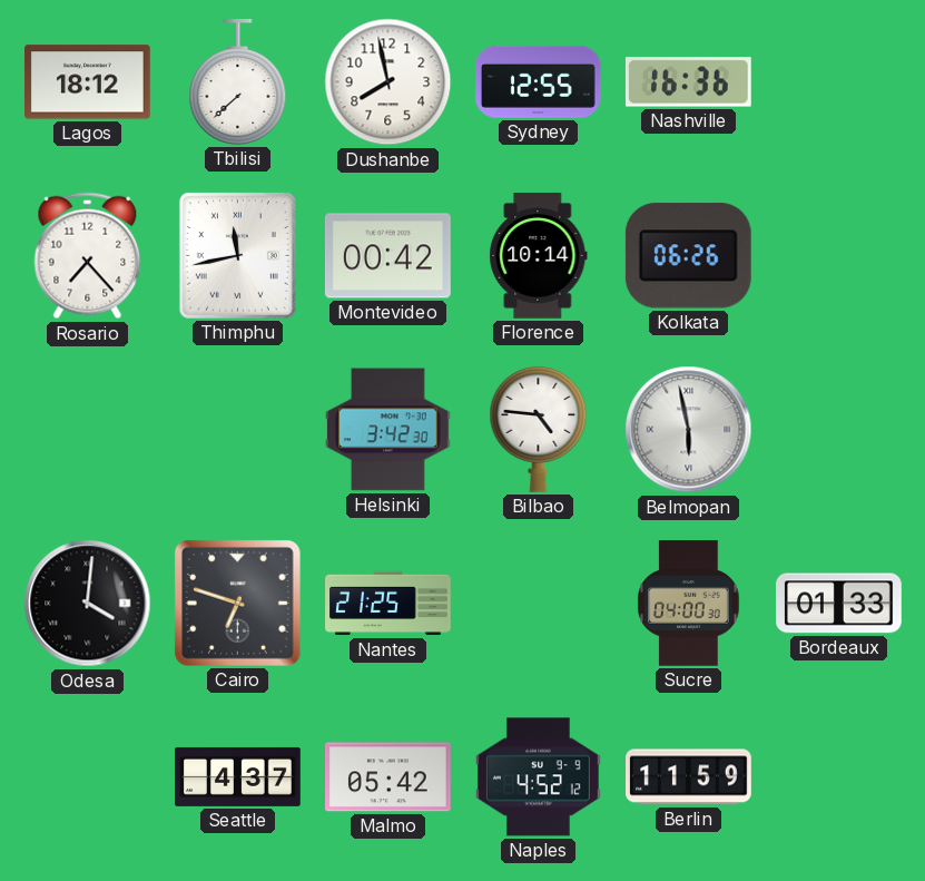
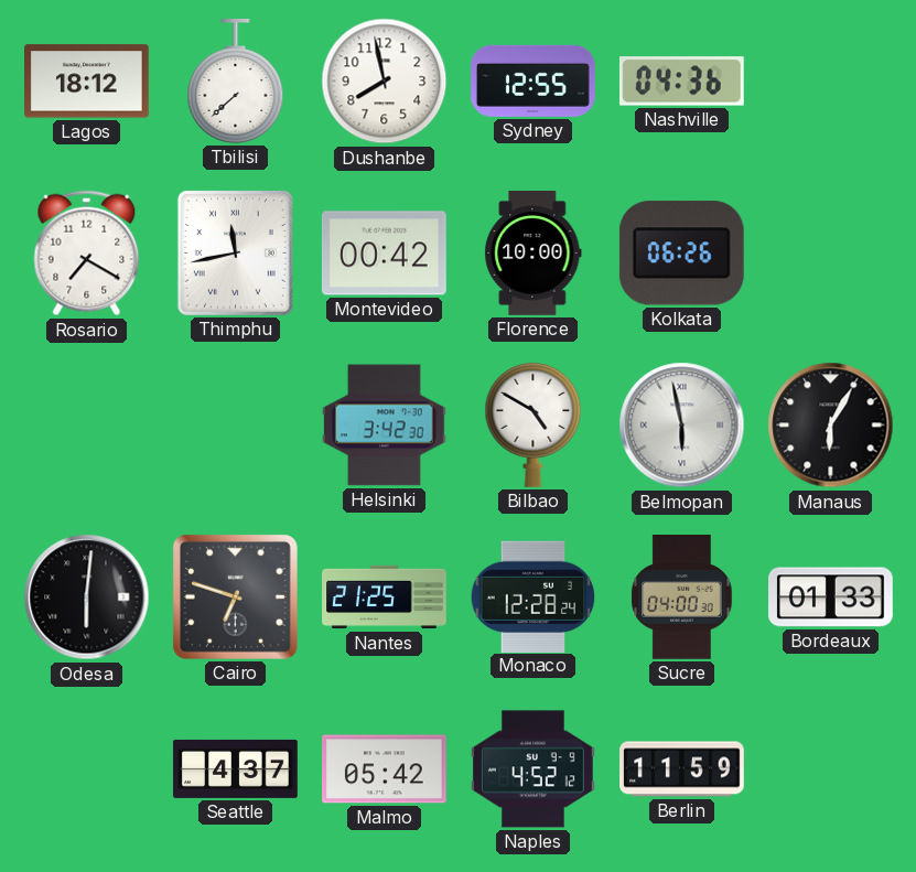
Nashville: 16:36 -> 04:36 (681, 82)
Rosario: 7:23 -> 7:20 (87, 254)
Florence: 10:14 -> 10:00 (534, 254)
Bilbao: 4:46 -> 4:50 (534, 424)
Manaus: none -> 6:05 (831, 426)
Odesa: 4:01 -> 6:01 (87, 598)
Monaco: none -> 12:28 (534, 596)
